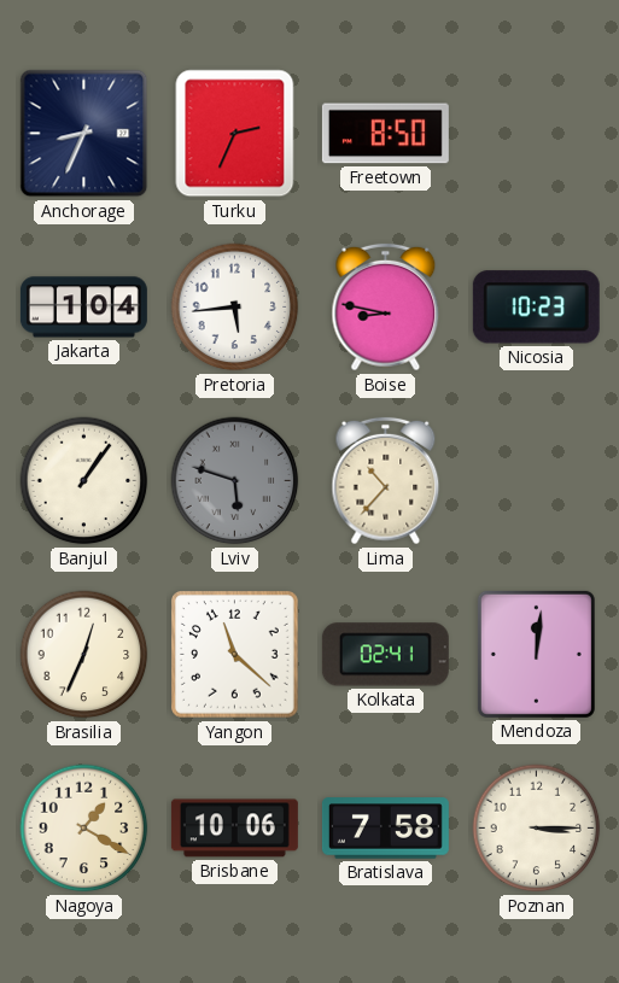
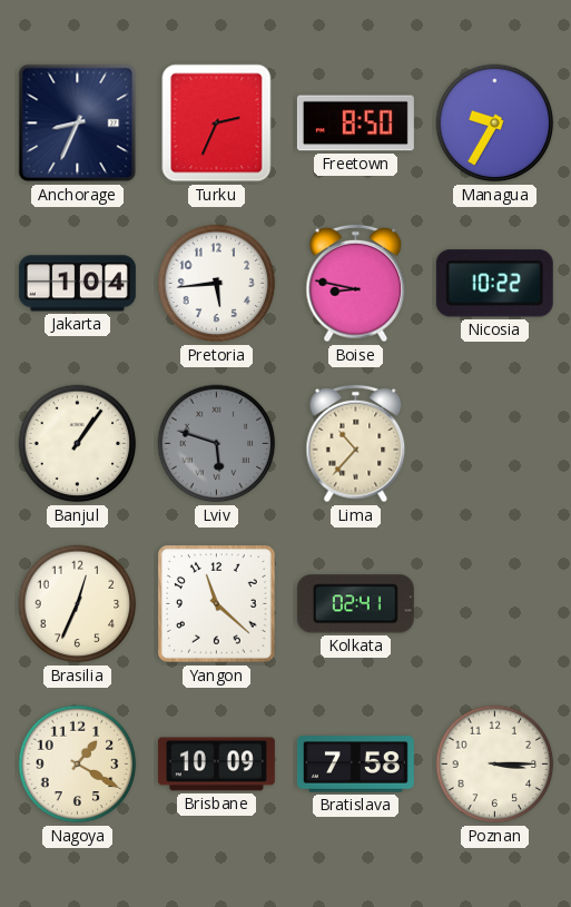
Managua: none -> 9:35 (495, 124)
Nicosia: 10:23 -> 10:22 (494, 284)
Mendoza: 12:01 -> none (536, 654)
Brisbane: 10:06 -> 10:09 (216, 765)
